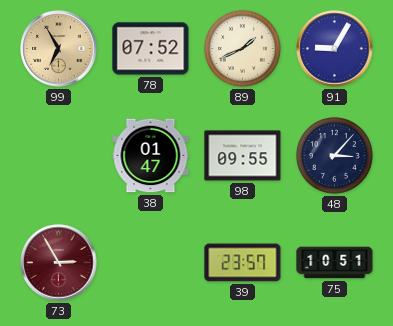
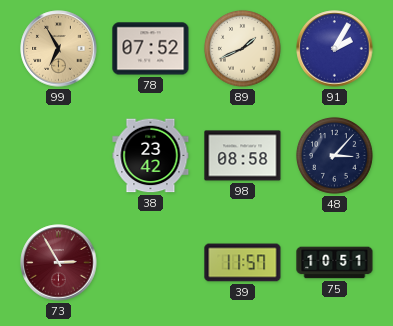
91: 9:05 -> 2:05 (335, 49)
38: 01:47 -> 23:42 (151, 156)
98: 09:55 -> 08:58 (243, 156)
39: 23:57 -> 11:57 (243, 263)
